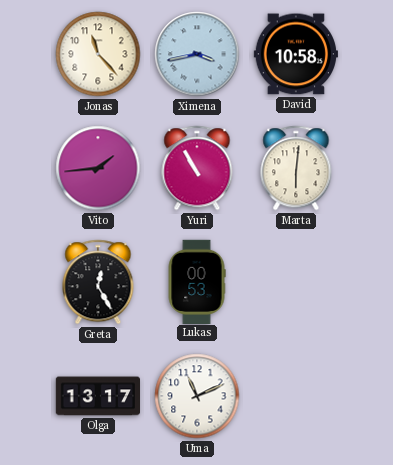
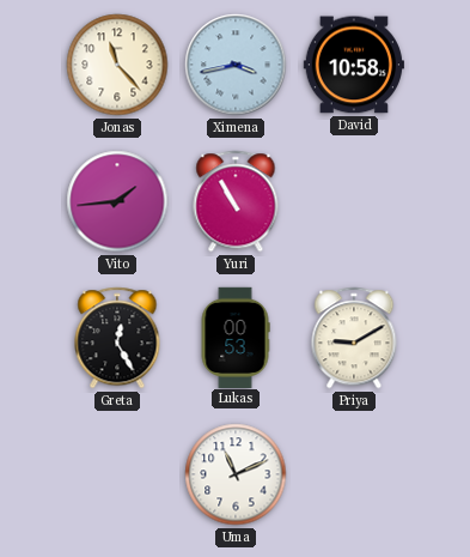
Marta: 6:01 -> none (296, 168)
Priya: none -> 9:10 (354, 338)
Olga: 13:17 -> none (97, 396)
